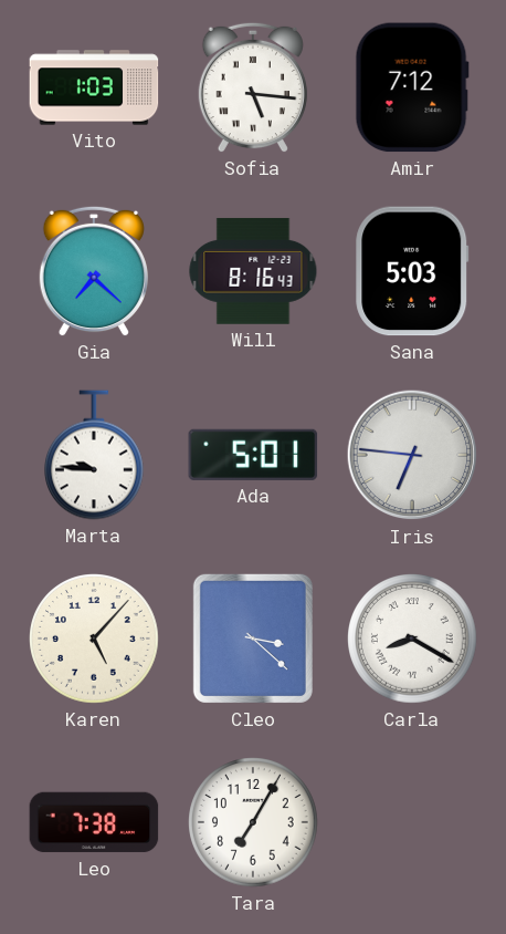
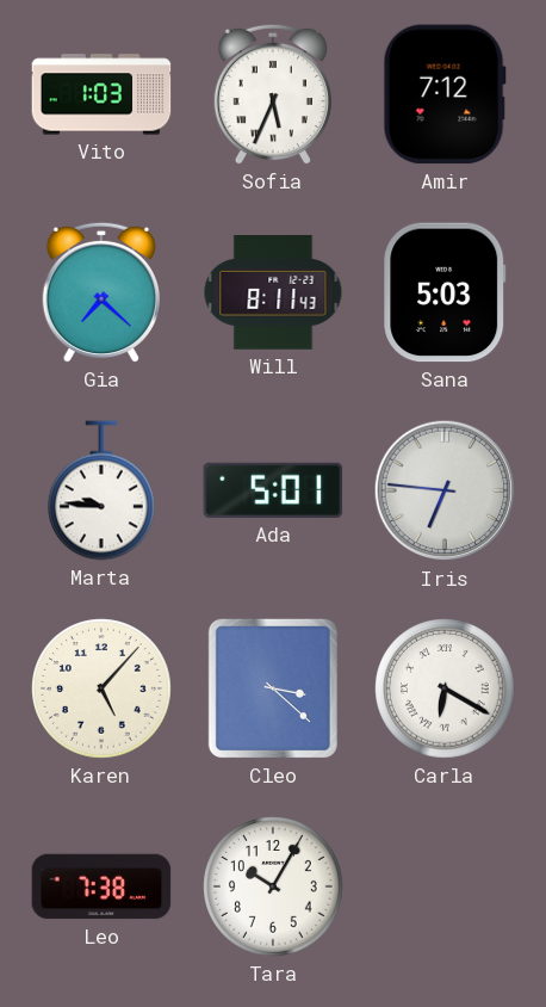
Sofia: 5:16 -> 5:34 (273, 94)
Will: 8:16 -> 8:11 (273, 292)
Carla: 8:20 -> 6:20 (445, 688)
Tara: 7:05 -> 10:05 (273, 886)
